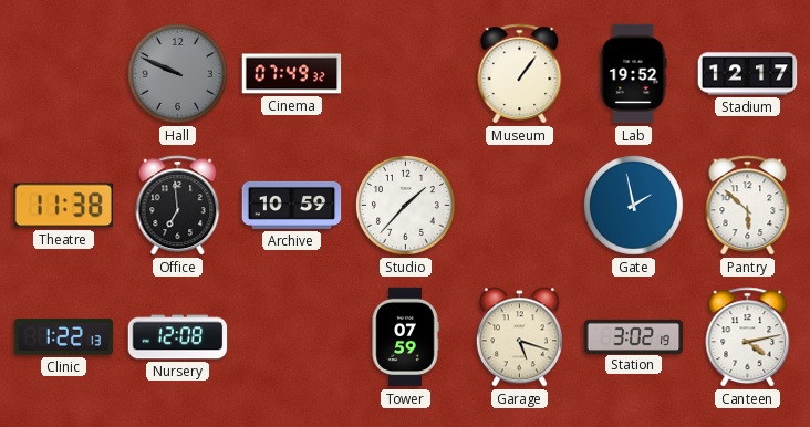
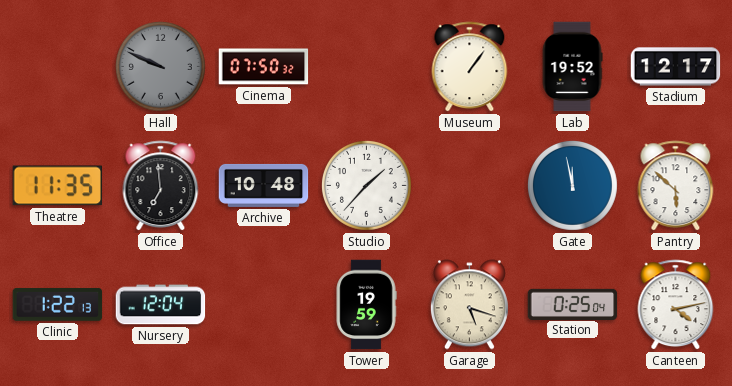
Cinema: 07:49 -> 07:50 (264, 67)
Theatre: 11:38 -> 11:35 (57, 186)
Archive: 10:59 -> 10:48 (264, 185)
Gate: 1:58 -> 11:58 (572, 185)
Nursery: 12:08 -> 12:04 (161, 305)
Tower: 07:59 -> 19:59 (366, 305)
Station: 3:02 -> 0:25 (573, 304)
